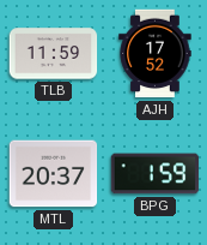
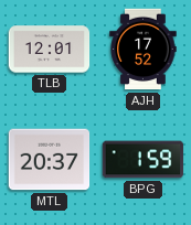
TLB: 11:59 -> 12:01 (50, 50)
